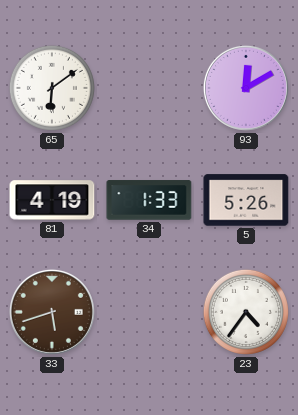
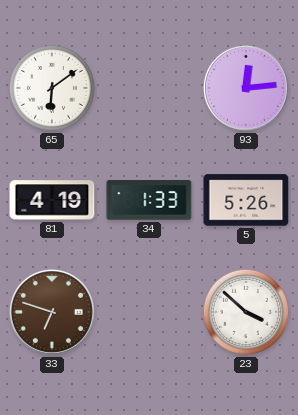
93: 12:10 -> 12:14 (246, 88)
33: 5:42 -> 6:48 (52, 312)
23: 4:36 -> 3:52 (246, 312)
